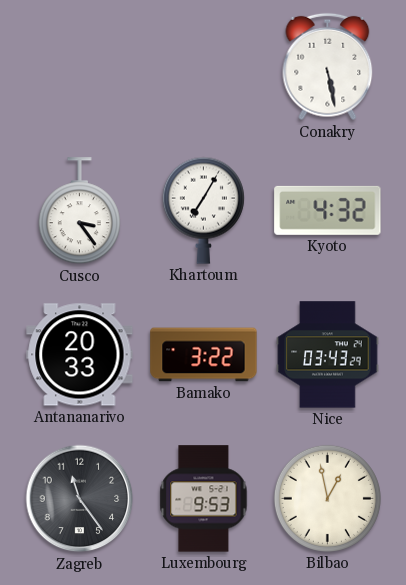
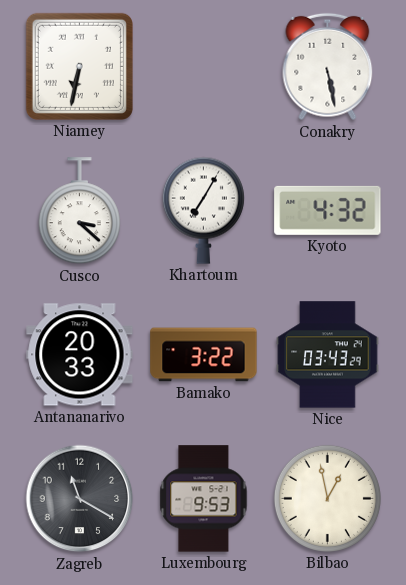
Niamey: none -> 6:32 (79, 66)
Cusco: 3:24 -> 3:22 (79, 211)
Zagreb: 11:24 -> 11:20 (80, 499)
